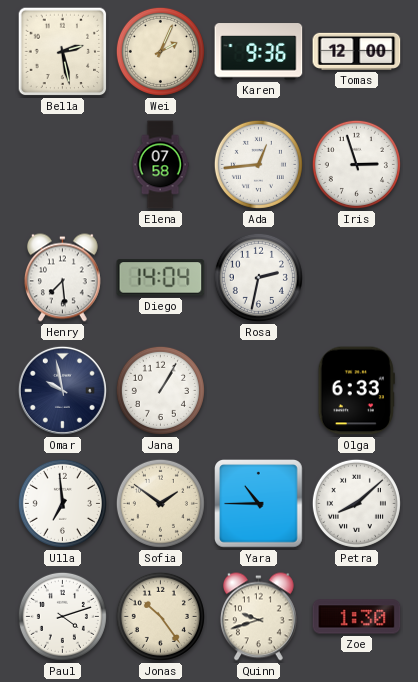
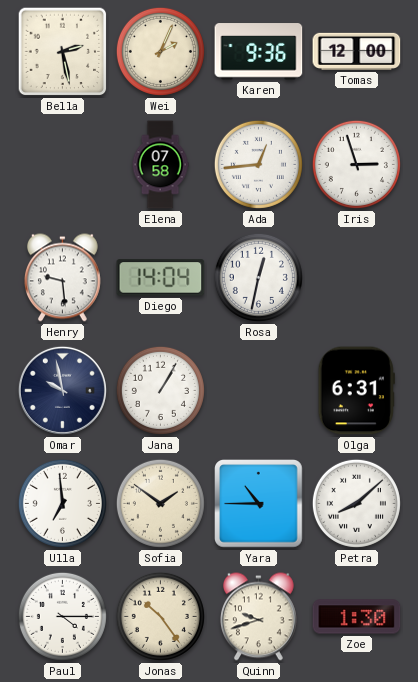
Henry: 7:29 -> 9:29 (62, 278)
Rosa: 2:32 -> 12:32 (258, 277)
Olga: 6:33 -> 6:31 (356, 391)
Paul: 4:12 -> 4:15 (62, 616)
